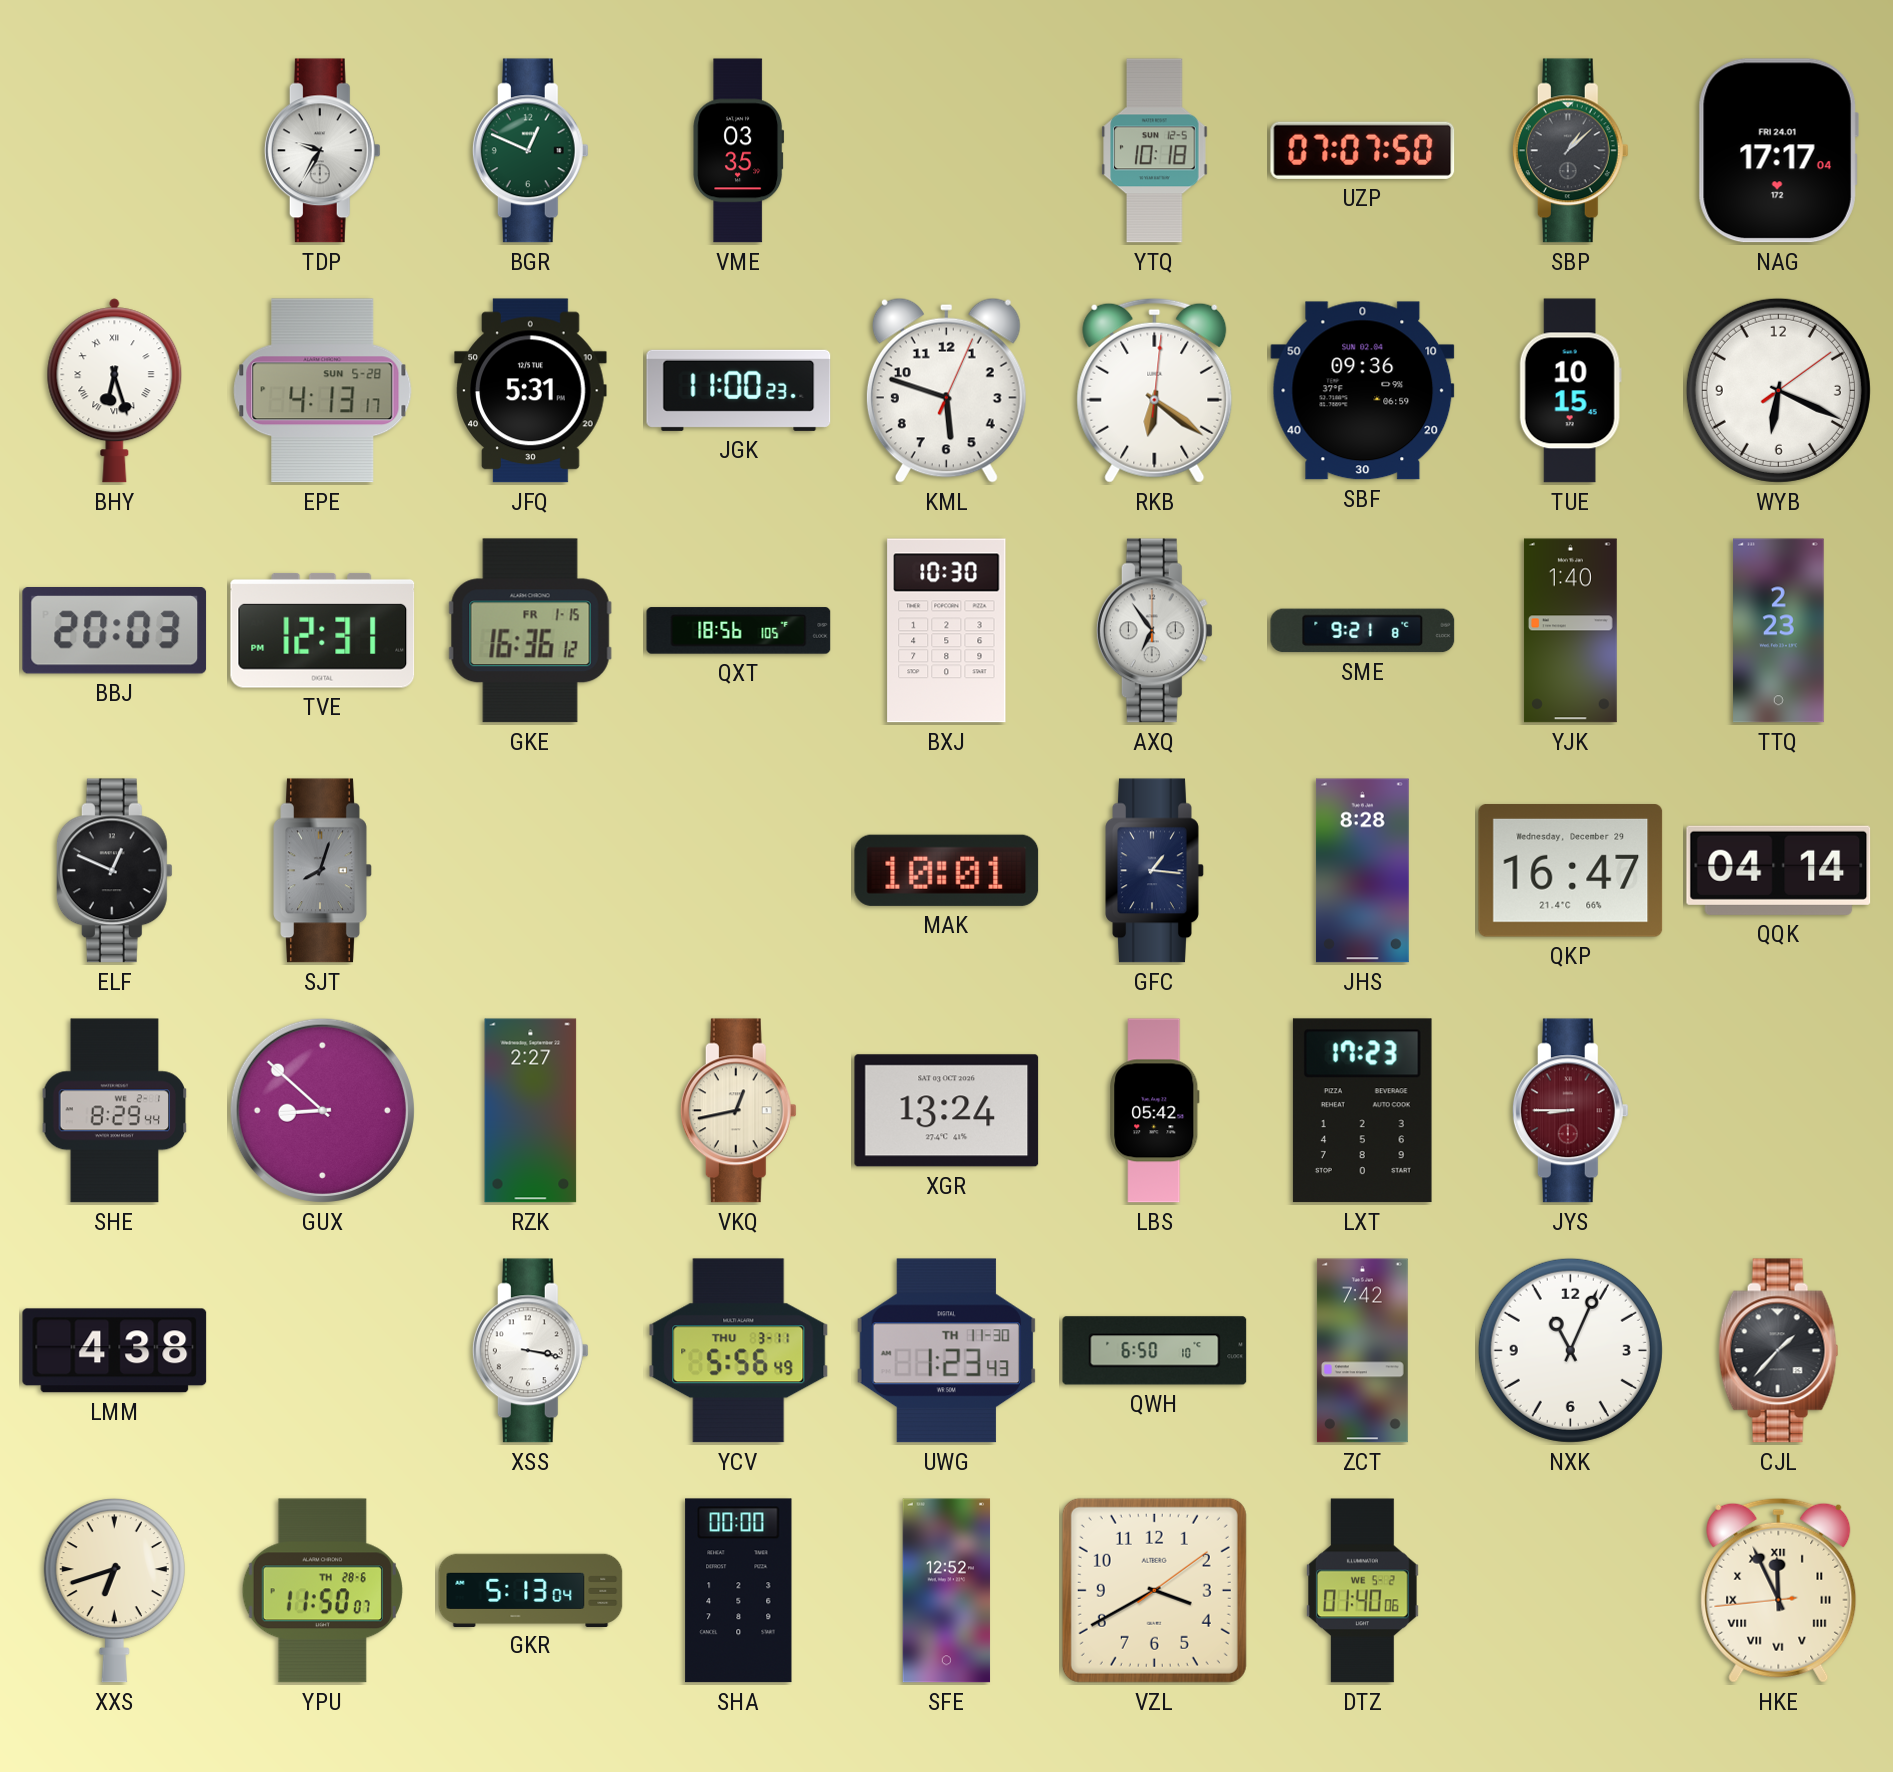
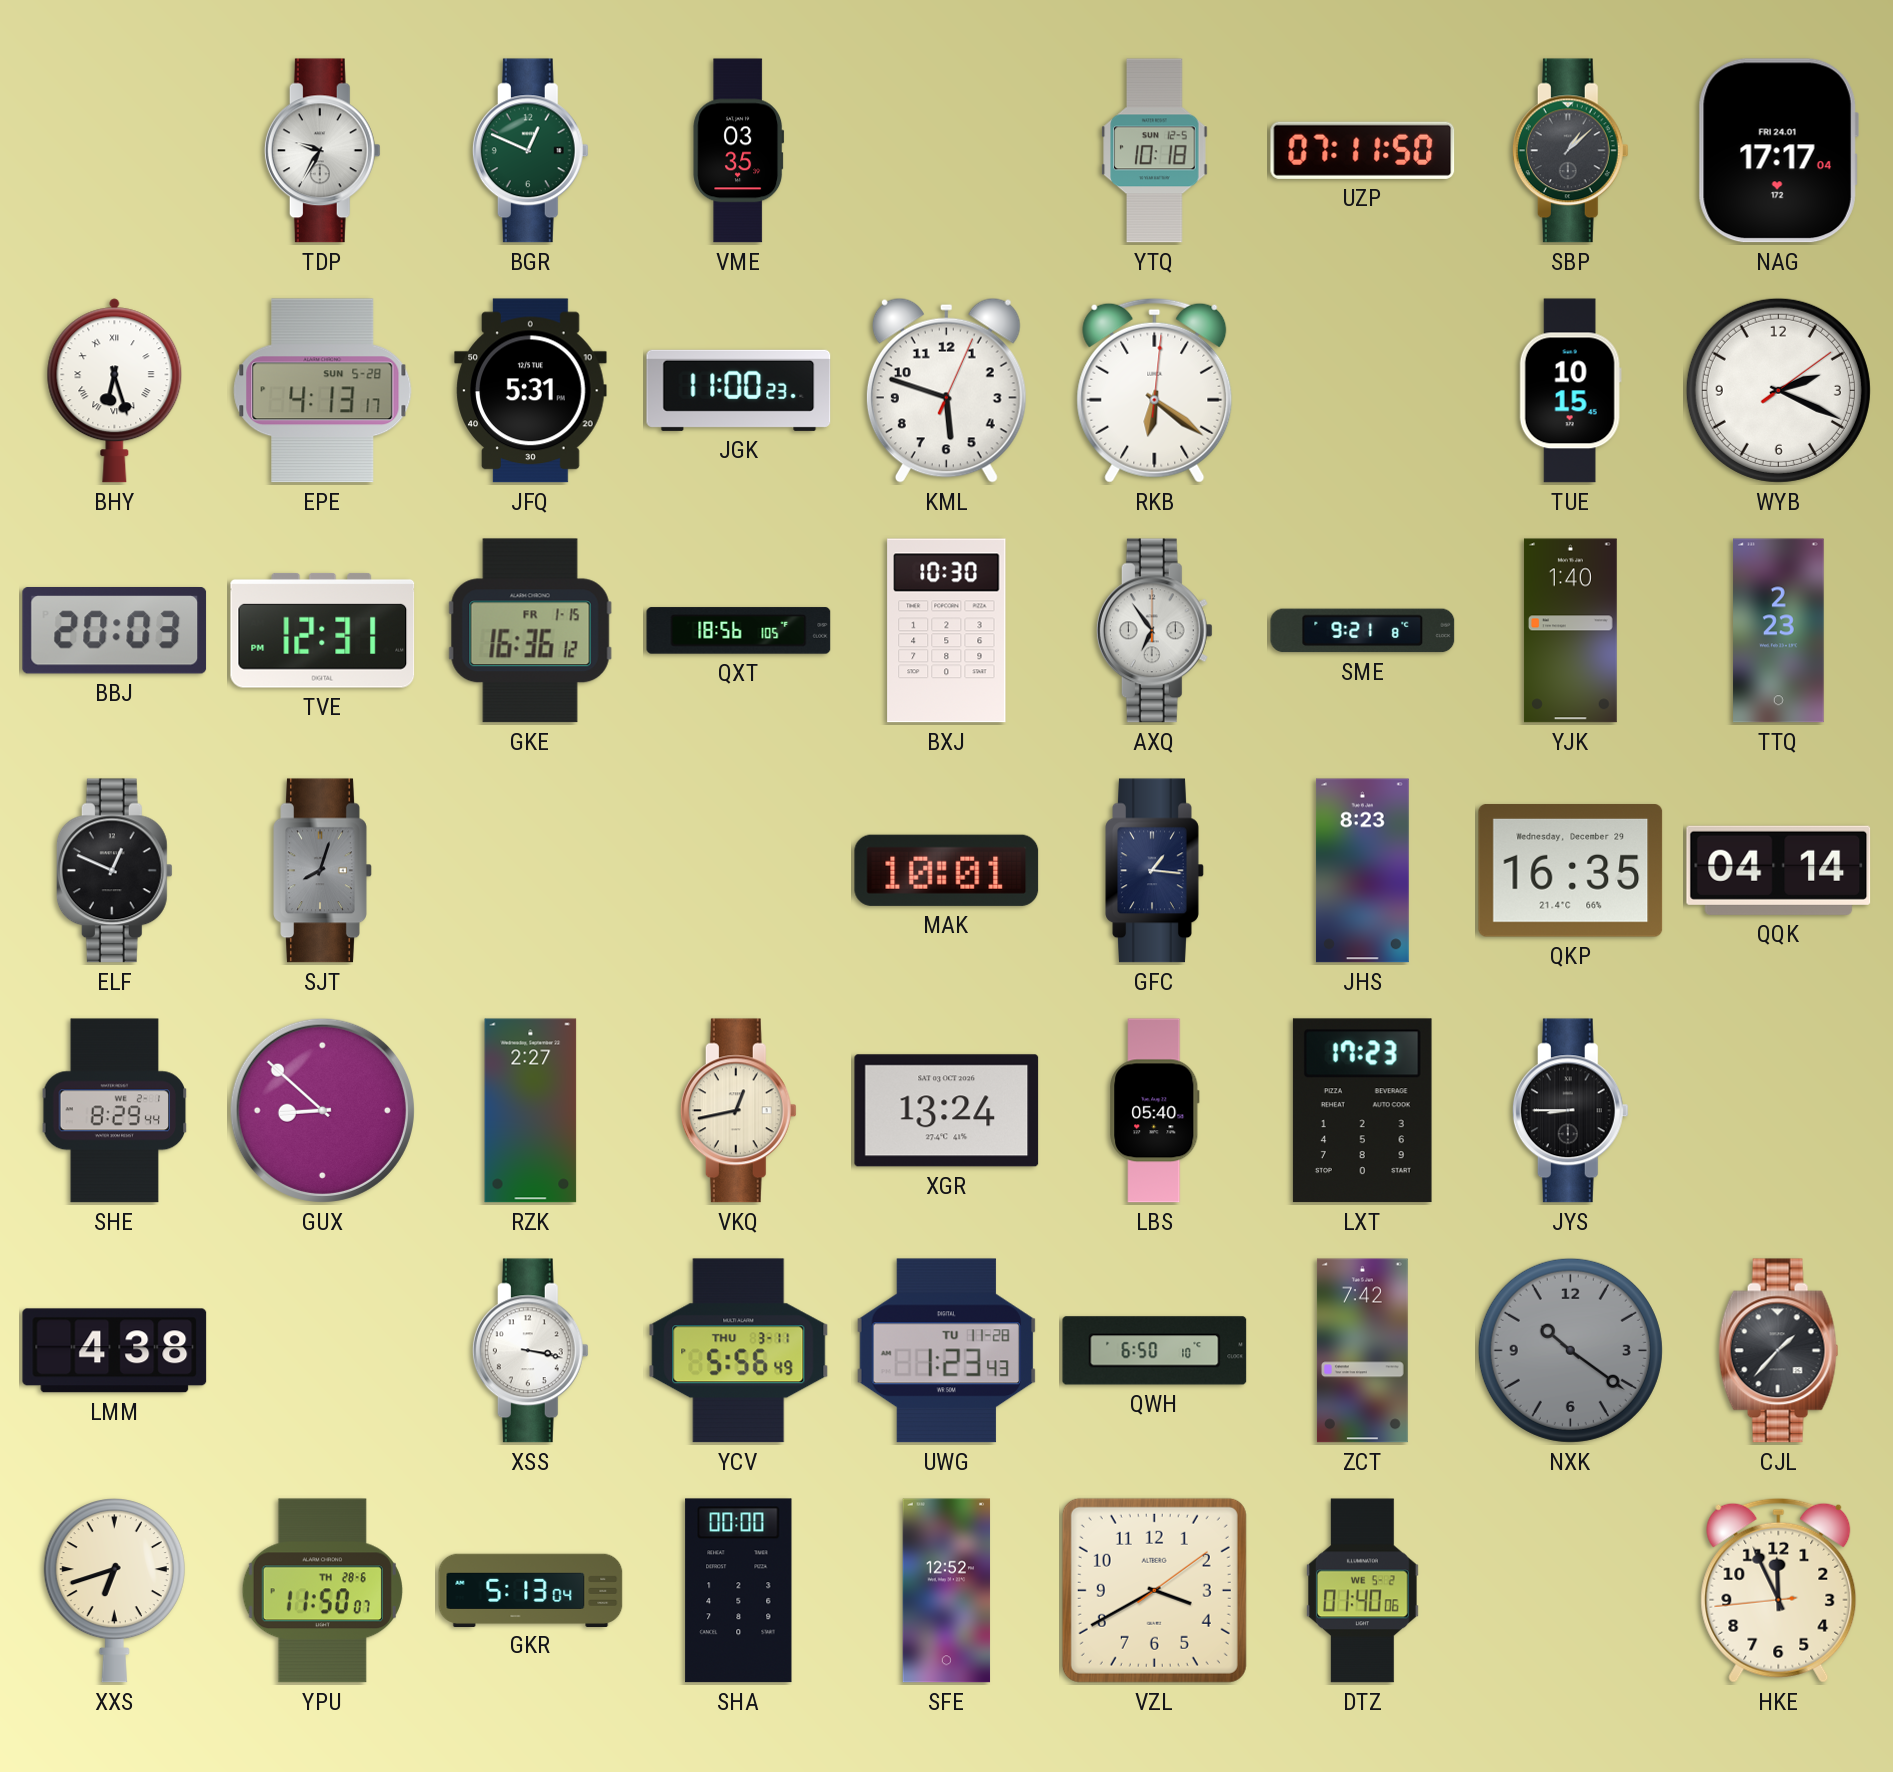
UZP: 07:07 -> 07:11 (1363, 150)
SBF: 09:36 -> none (1363, 391)
WYB: 6:19 -> 2:19 (1778, 390)
JHS: 8:28 -> 8:23 (1362, 871)
QKP: 16:47 -> 16:35 (1571, 871)
LBS: 05:42 -> 05:40 (1155, 1111)
JYS dial: burgundy -> black (1570, 1111)
UWG date: TH 11-30 -> TU 11-28 (947, 1351)
NXK: 11:04 -> 10:21 (1570, 1350)
NXK dial: white -> grey (1570, 1350)
HKE numerals: Roman -> Arabic (1779, 1590)
